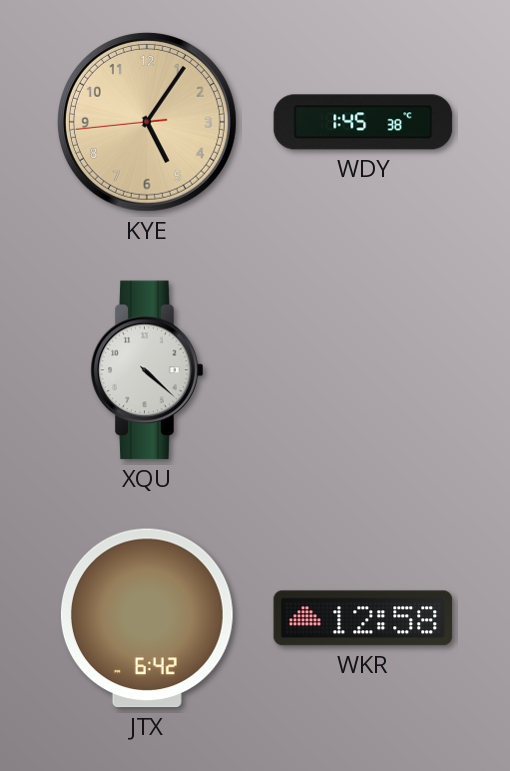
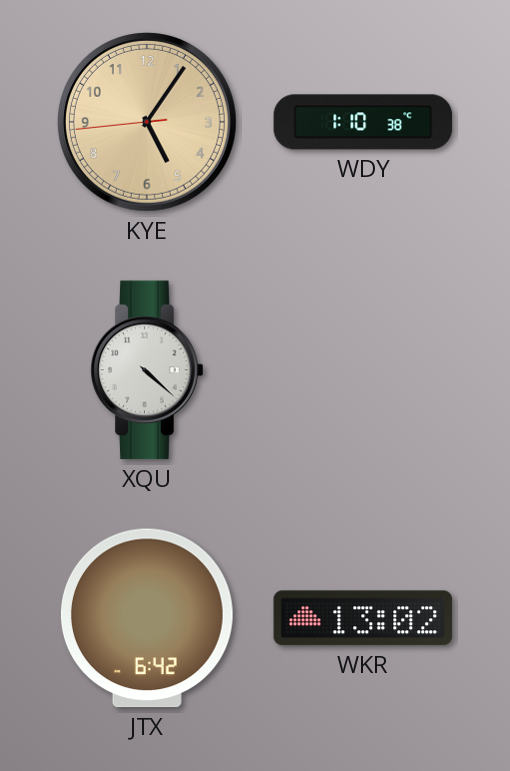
WDY: 1:45 -> 1:10 (363, 122)
WKR: 12:58 -> 13:02 (363, 618)
